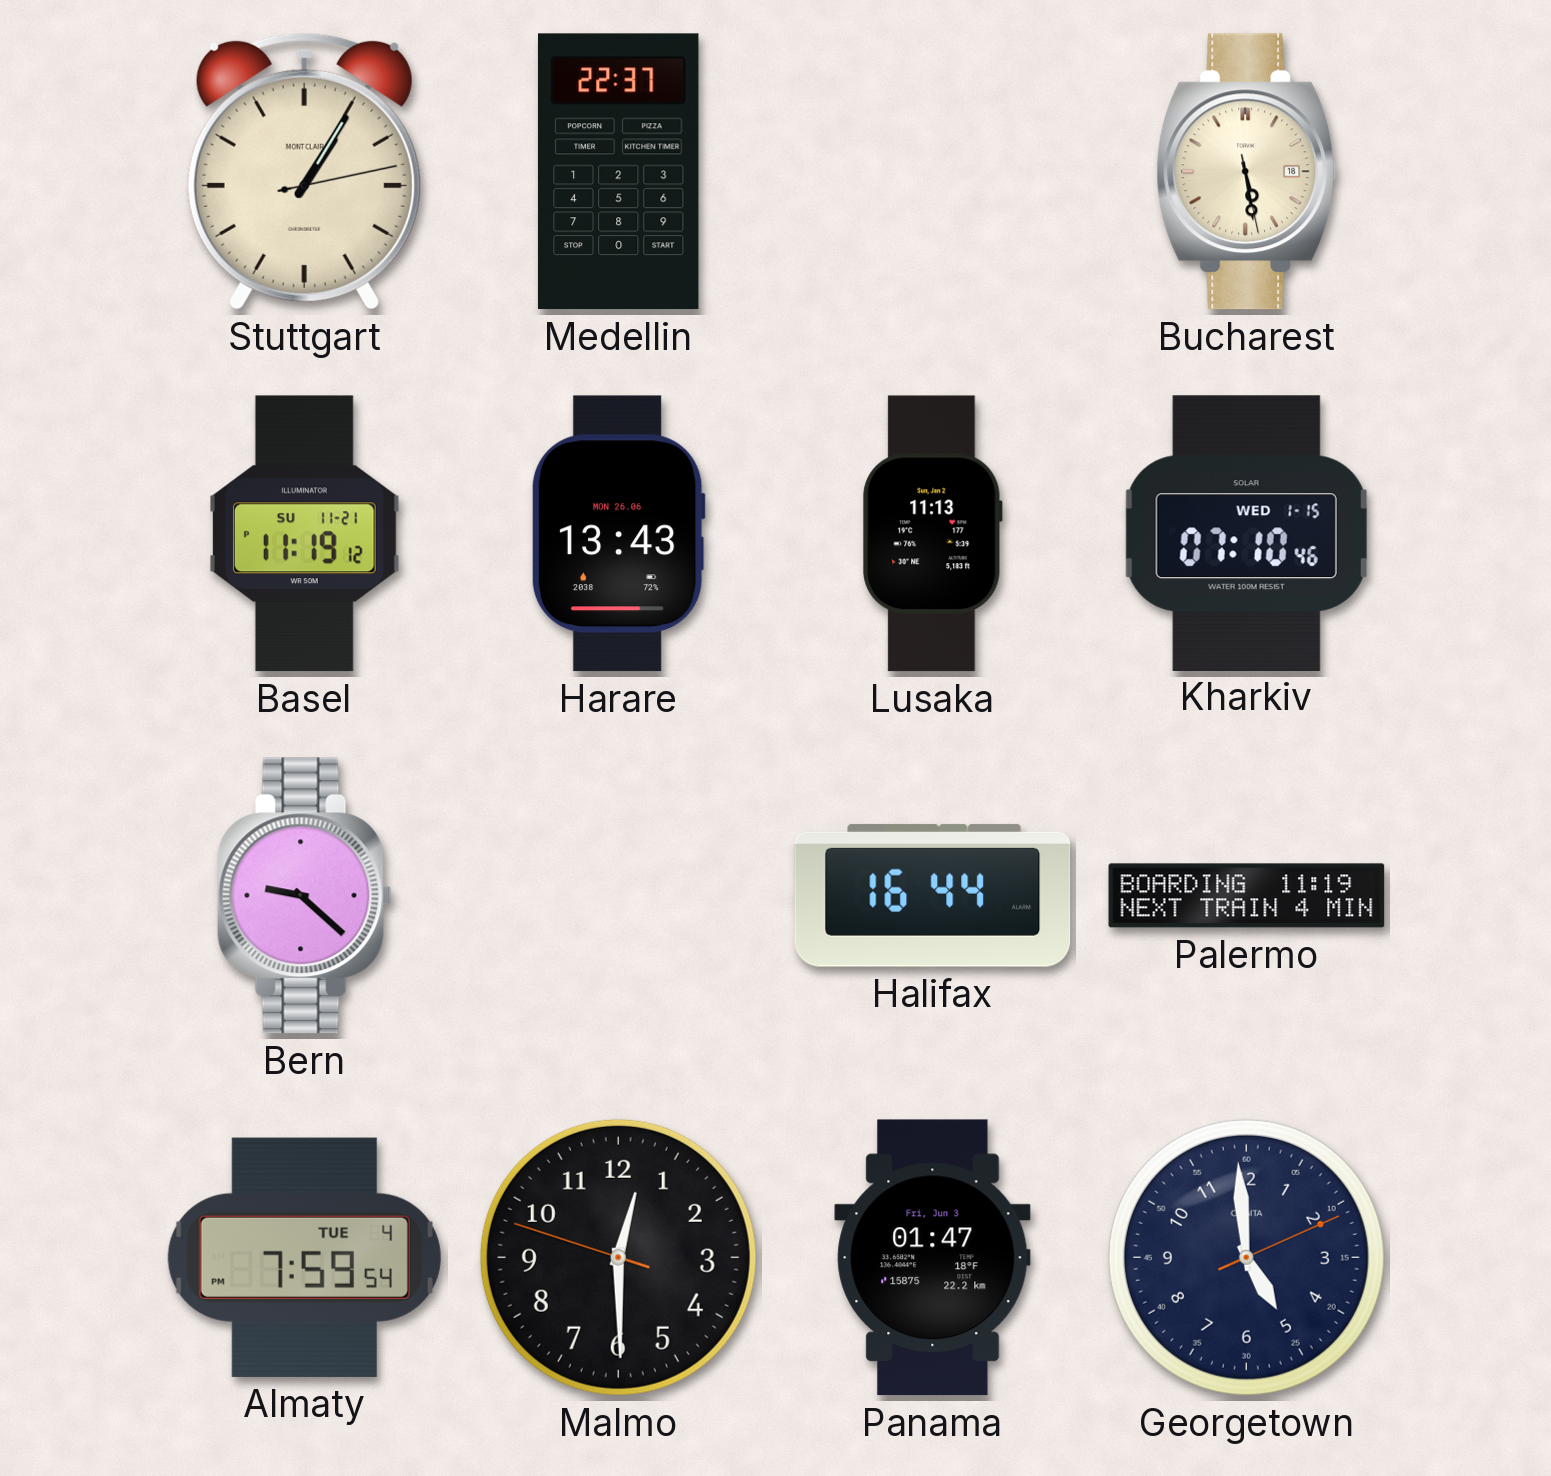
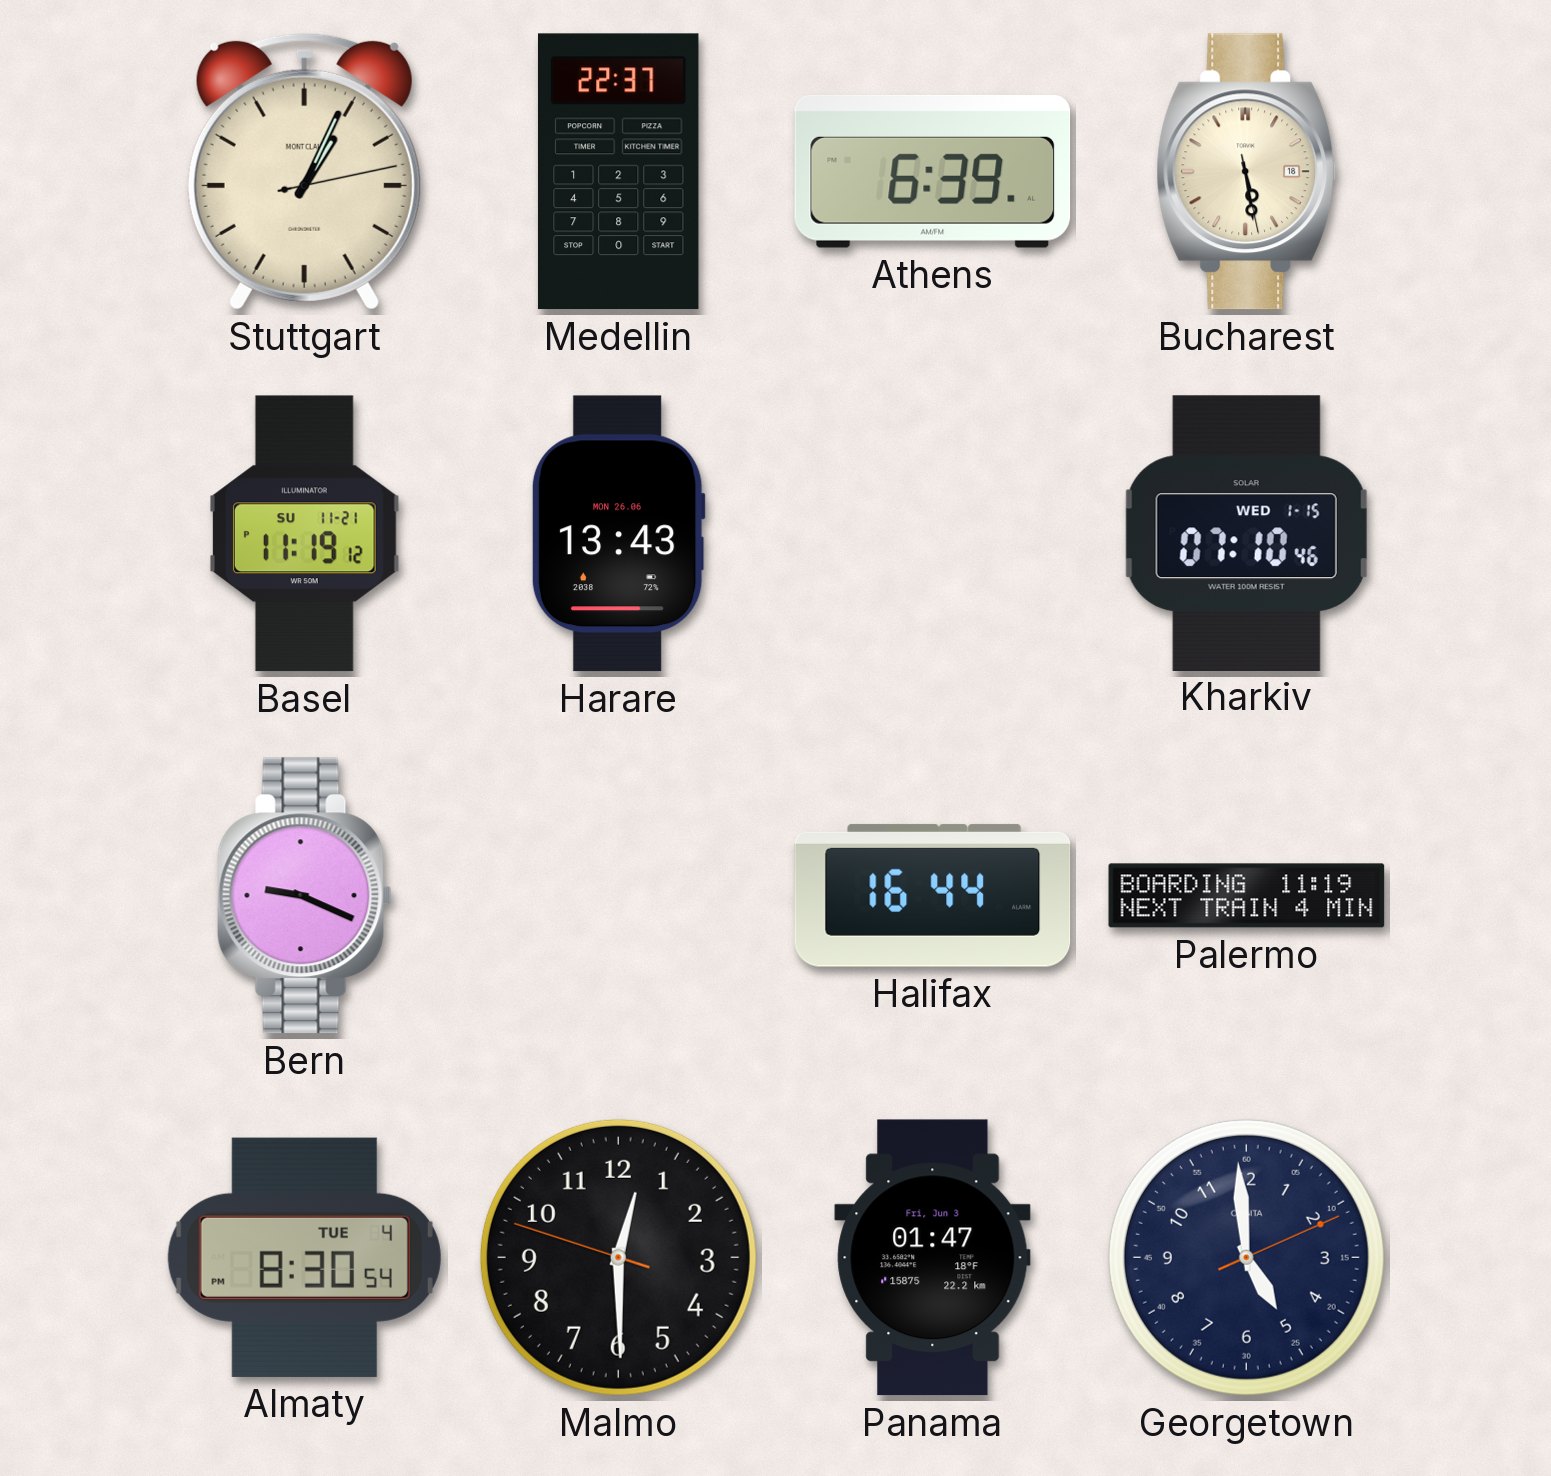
Stuttgart: 1:05 -> 1:04 (304, 171)
Athens: none -> 6:39 (933, 171)
Lusaka: 11:13 -> none (933, 534)
Bern: 9:22 -> 9:19 (304, 896)
Almaty: 7:59 -> 8:30 (304, 1257)
